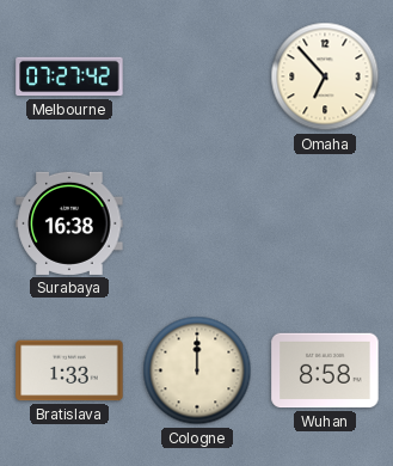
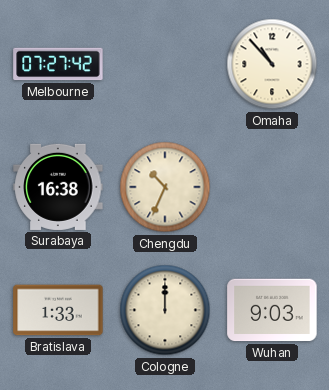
Omaha: 6:53 -> 10:53 (272, 64)
Chengdu: none -> 10:34 (165, 187)
Wuhan: 8:58 -> 9:03 (272, 310)
